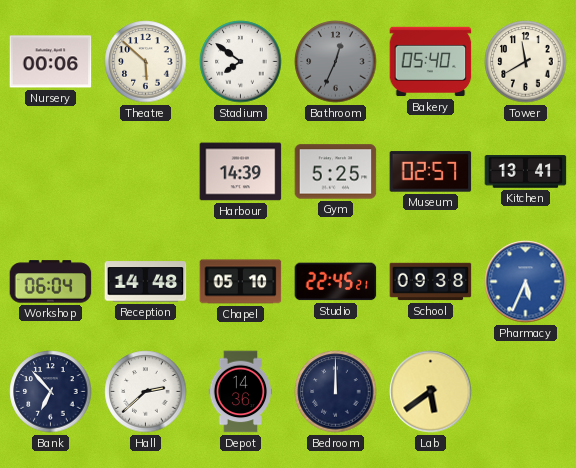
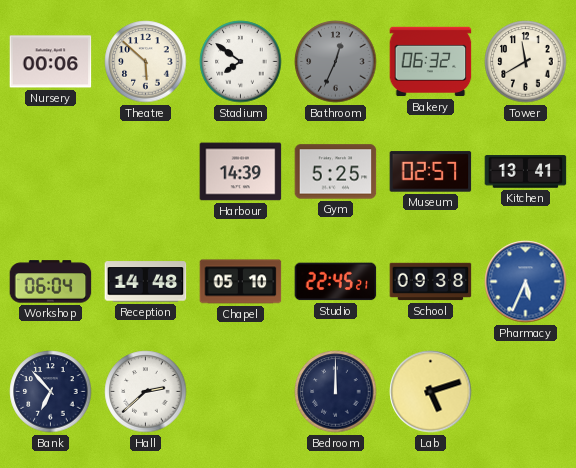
Bakery: 05:40 -> 06:32 (431, 62)
Depot: 14:36 -> none (241, 392)
Lab: 5:39 -> 5:12 (431, 392)
